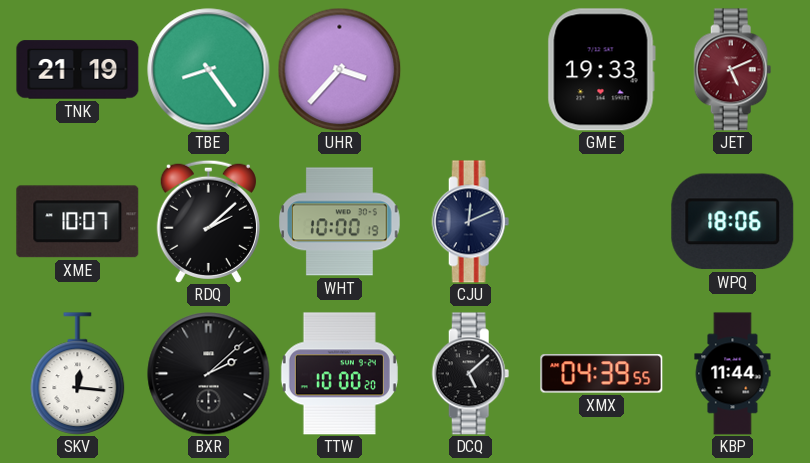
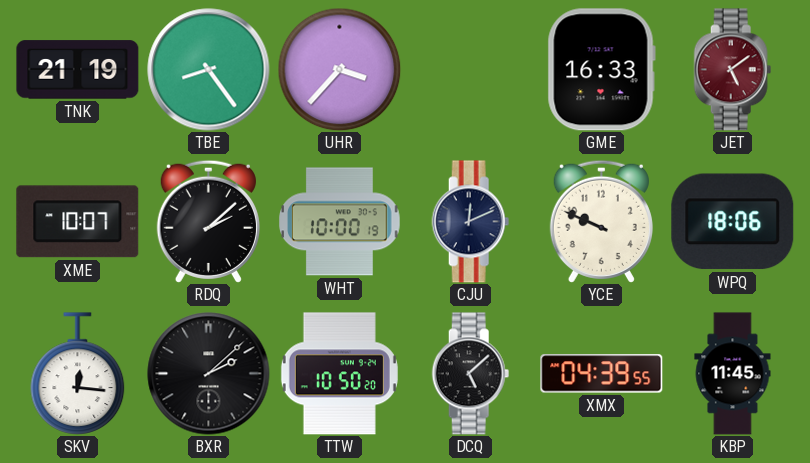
GME: 19:33 -> 16:33 (601, 70)
JET: 5:11 -> 5:09 (733, 70)
YCE: none -> 9:49 (601, 221)
TTW: 10:00 -> 10:50 (339, 374)
KBP: 11:44 -> 11:45 (733, 374)
